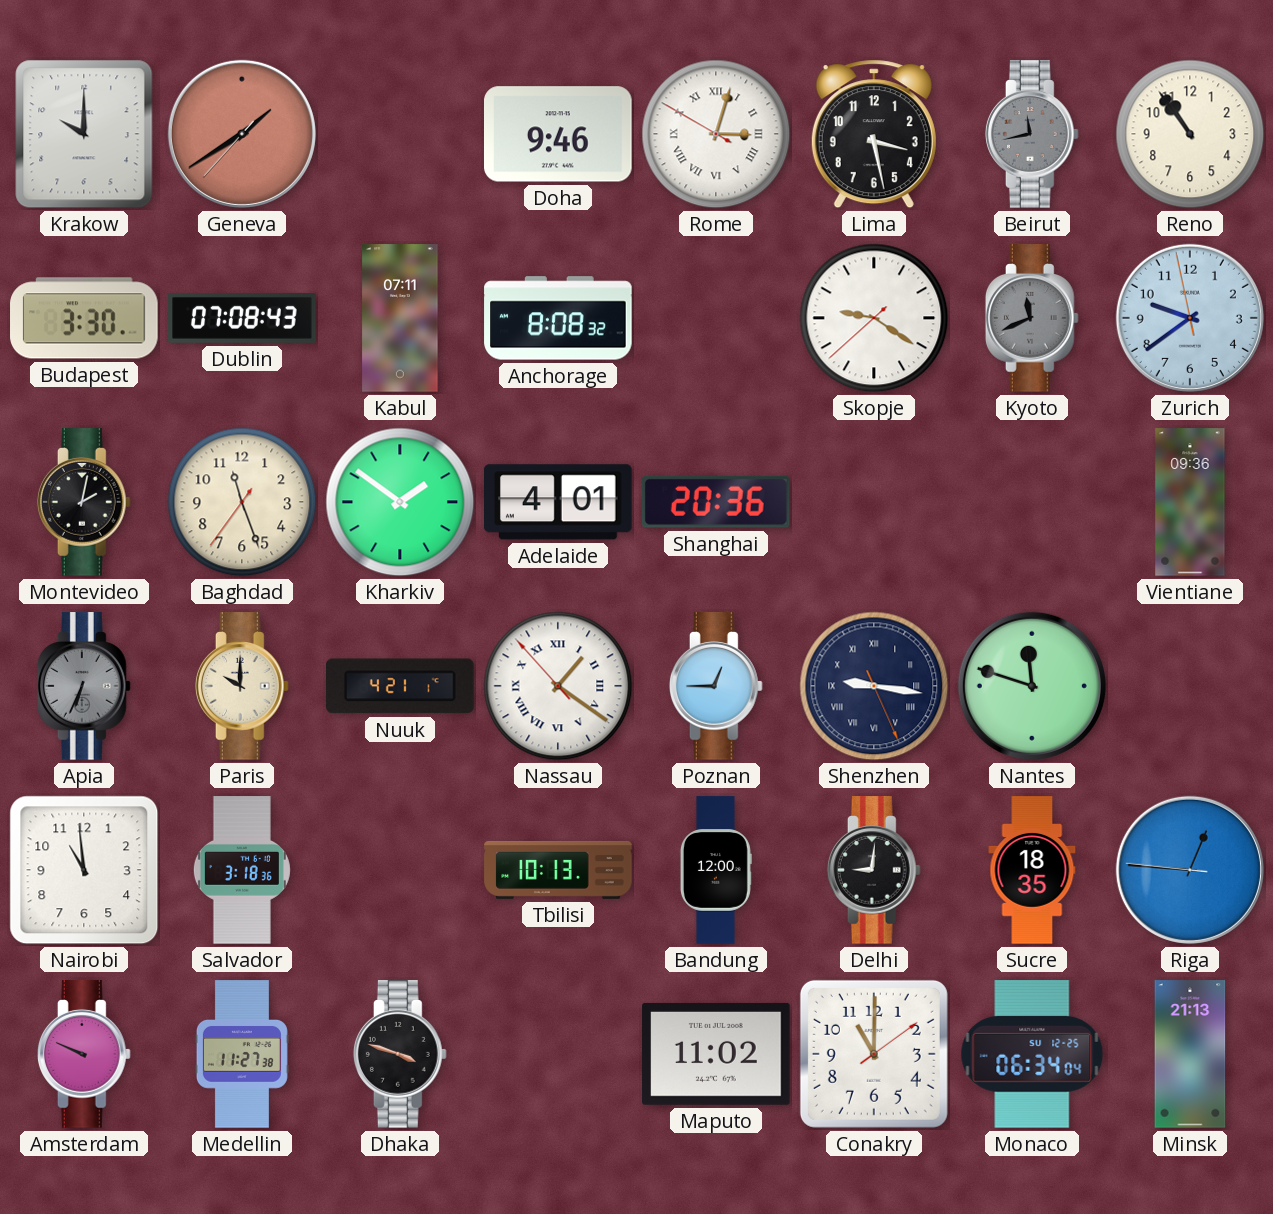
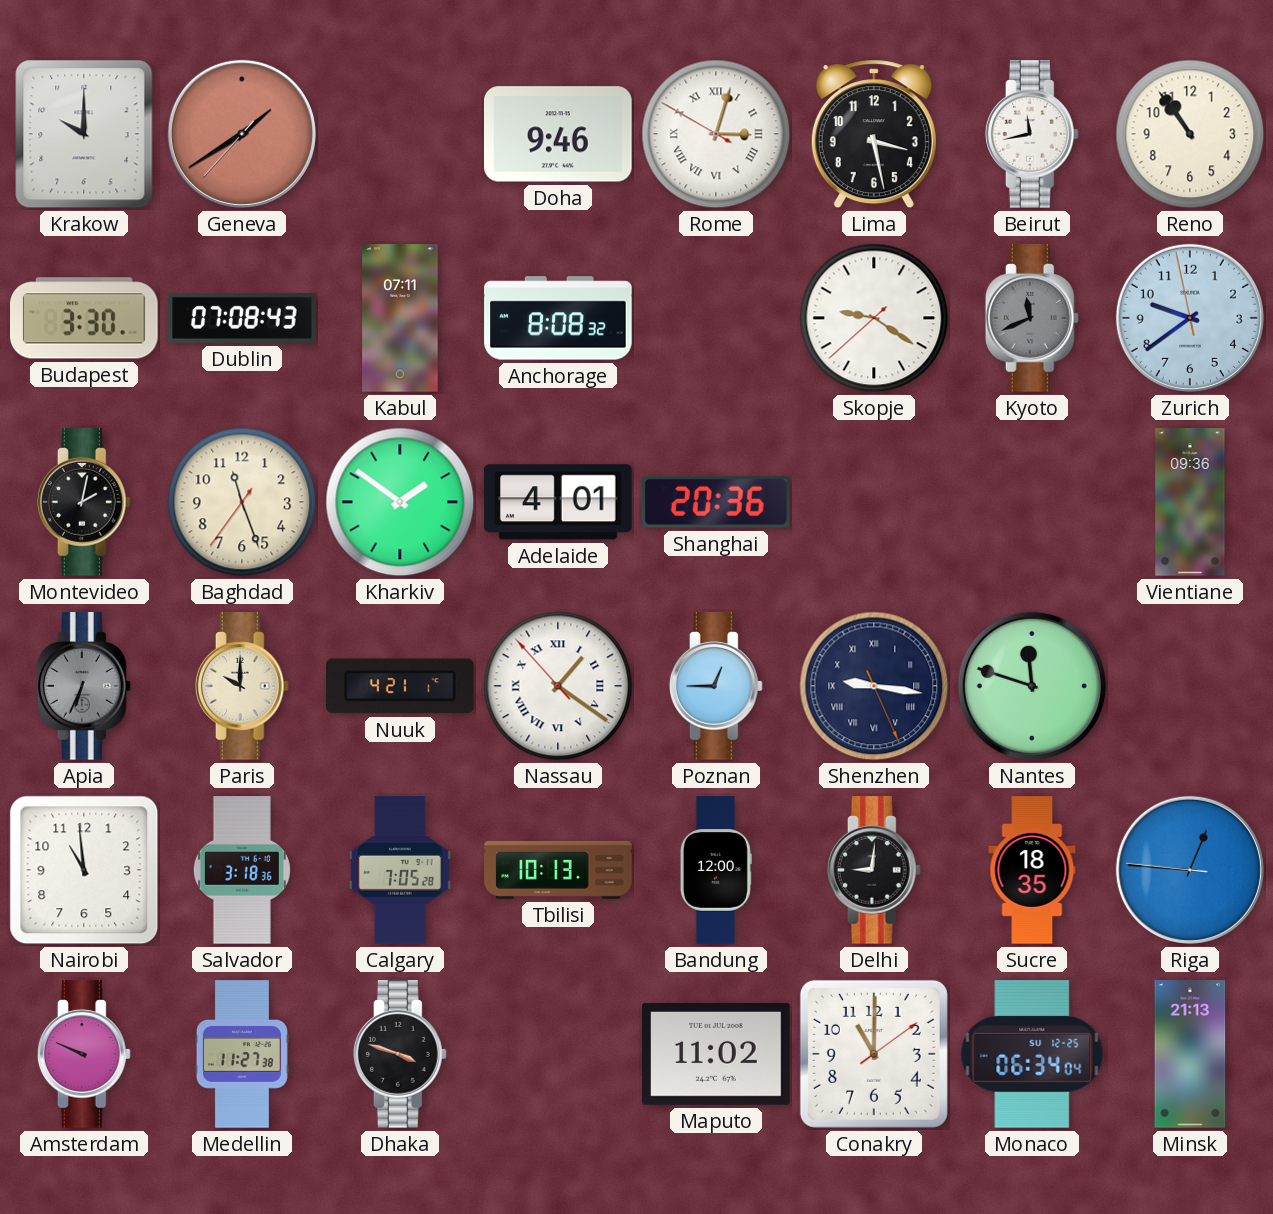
Beirut dial: grey -> white (1032, 134)
Calgary: none -> 7:05 (400, 870)
